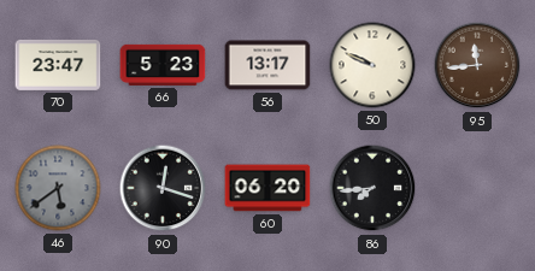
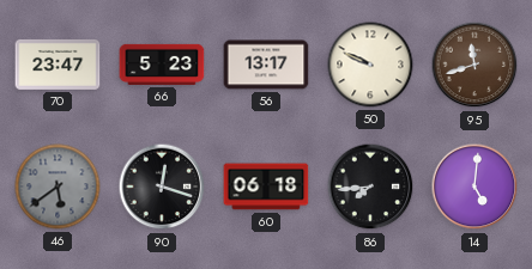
95: 11:44 -> 11:42 (474, 65)
60: 06:20 -> 06:18 (266, 187)
14: none -> 5:01 (474, 187)
